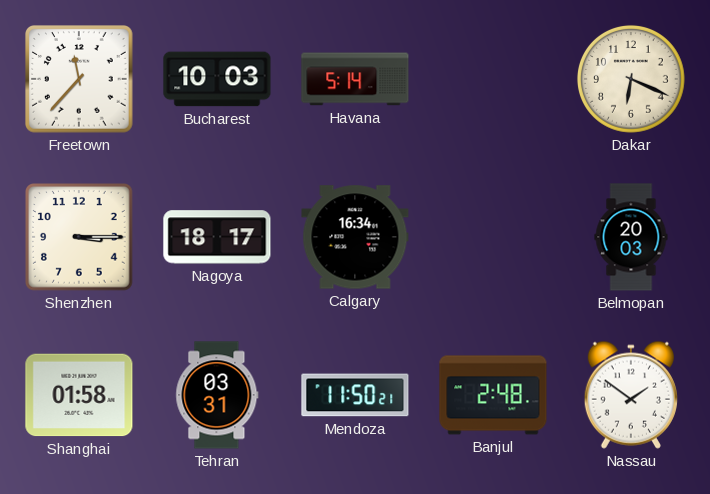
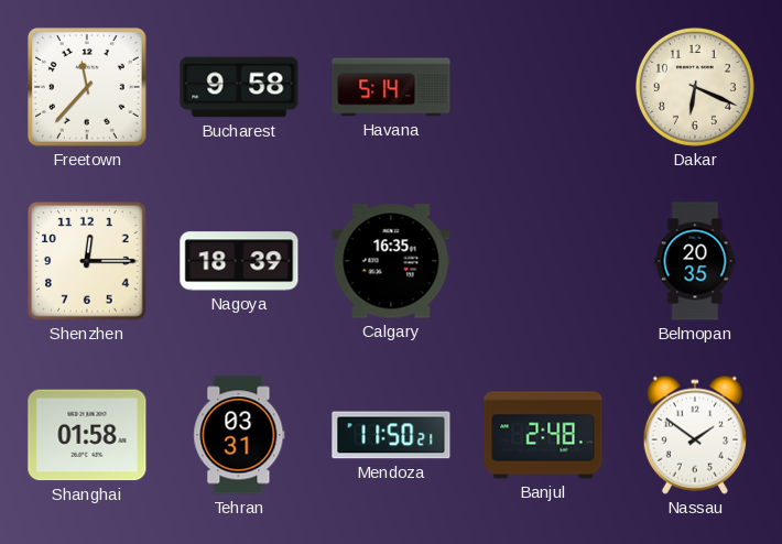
Bucharest: 10:03 -> 9:58 (239, 87)
Shenzhen: 3:15 -> 12:15 (88, 262)
Nagoya: 18:17 -> 18:39 (239, 261)
Calgary: 16:34 -> 16:35 (391, 261)
Belmopan: 20:03 -> 20:35 (695, 261)
